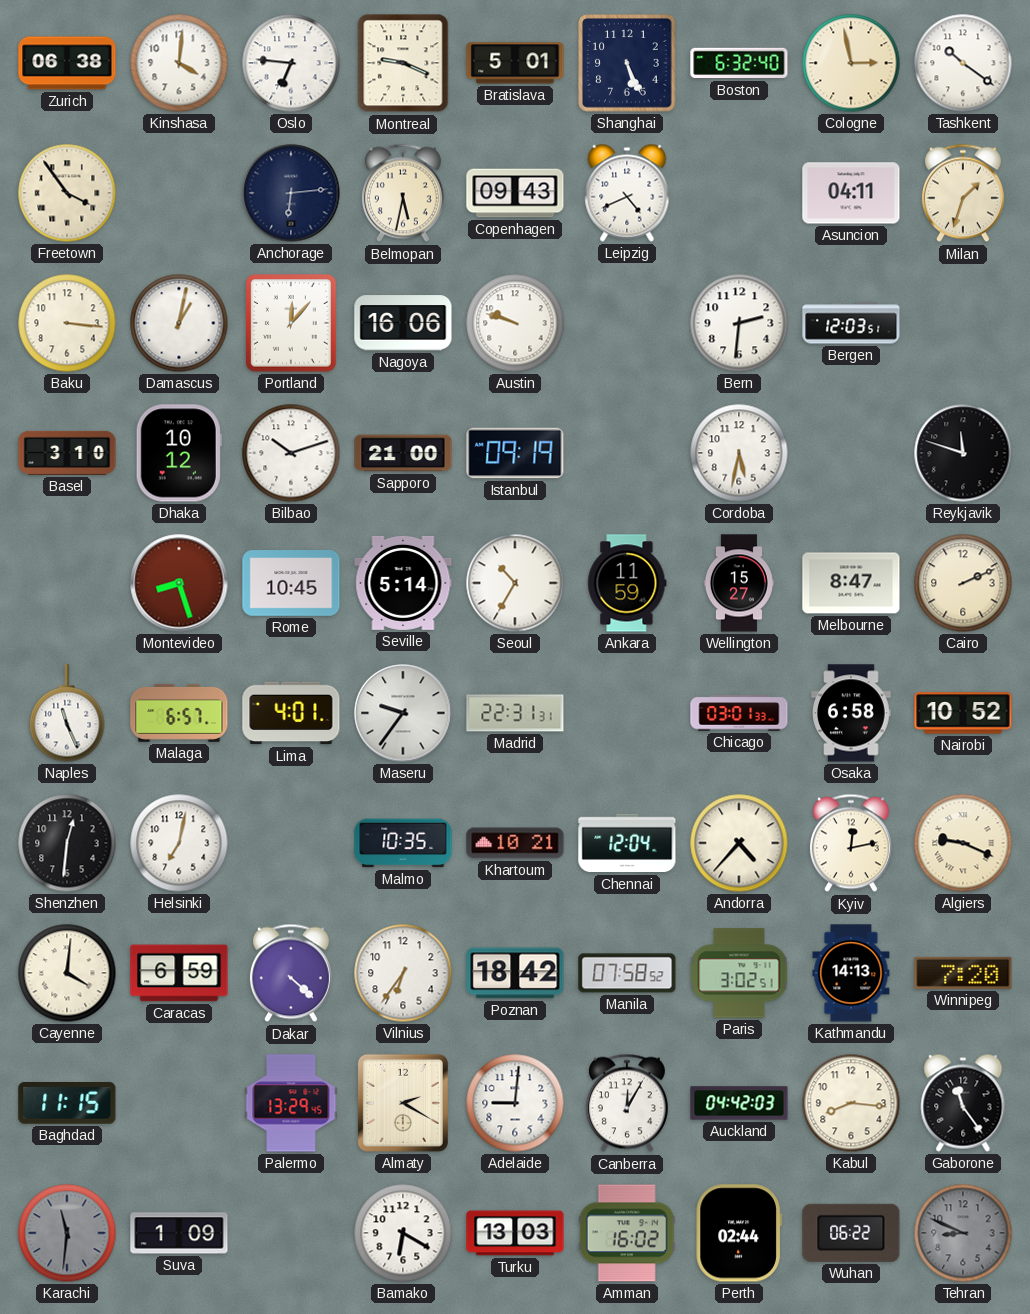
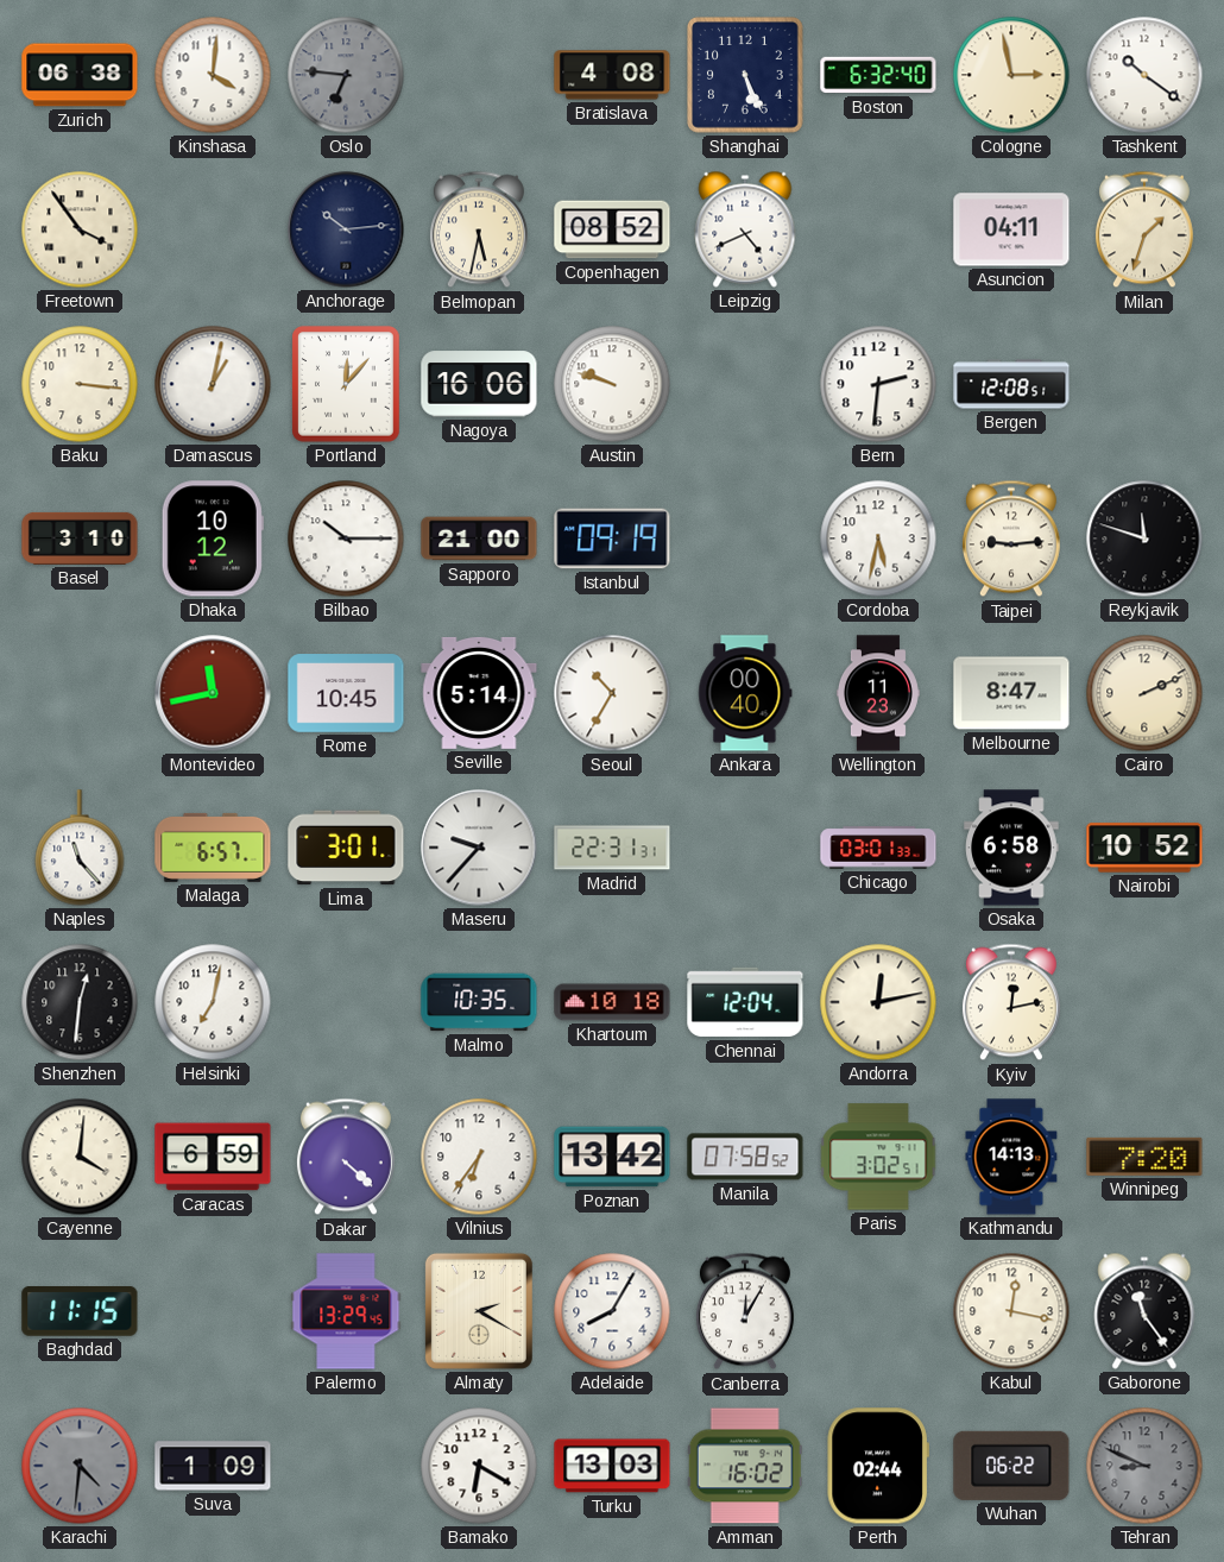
Oslo dial: white -> grey (346, 75)
Montreal: 9:19 -> none (403, 63)
Bratislava: 5:01 -> 4:08 (612, 75)
Anchorage: 6:14 -> 10:14 (346, 229)
Copenhagen: 09:43 -> 08:52 (612, 229)
Bergen: 12:03 -> 12:08 (1011, 384)
Bilbao: 10:12 -> 10:15 (346, 538)
Taipei: none -> 9:14 (1011, 538)
Montevideo: 8:27 -> 11:43 (213, 693)
Ankara: 11:59 -> 00:40 (745, 693)
Wellington: 15:27 -> 11:23 (878, 693)
Naples: 11:26 -> 11:23 (80, 848)
Lima: 4:01 -> 3:01 (346, 848)
Maseru: 9:36 -> 9:37 (479, 848)
Khartoum: 10:21 -> 10:18 (612, 1002)
Andorra: 4:37 -> 12:13 (878, 1002)
Algiers: 9:19 -> none (963, 843)
Poznan: 18:42 -> 13:42 (612, 1157)
Adelaide: 9:01 -> 8:05 (612, 1311)
Auckland: 04:42 -> none (739, 1103)
Kabul: 8:16 -> 12:17 (1011, 1311)
Karachi: 11:31 -> 4:31 (80, 1466)
